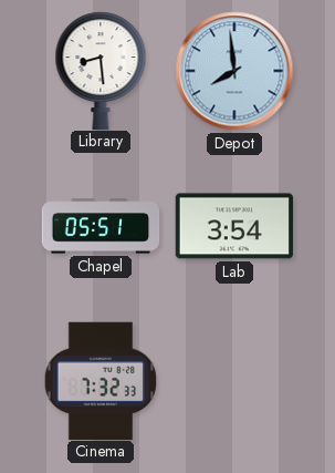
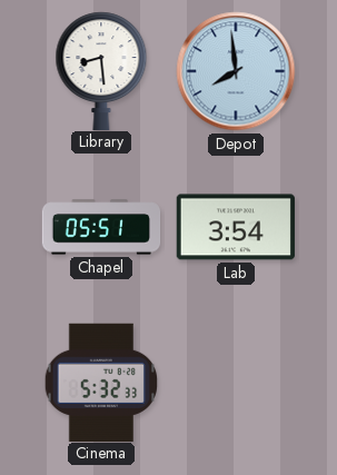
Cinema: 7:32 -> 5:32 (101, 382)
